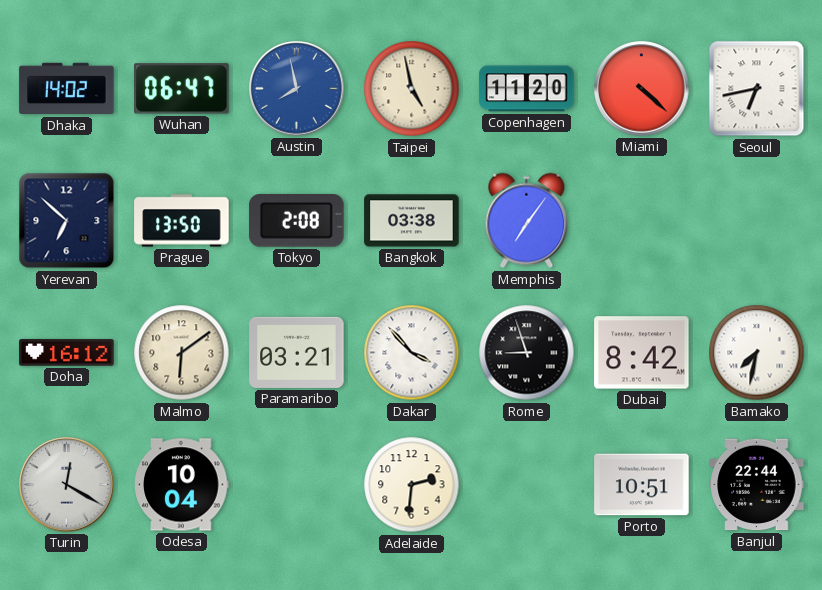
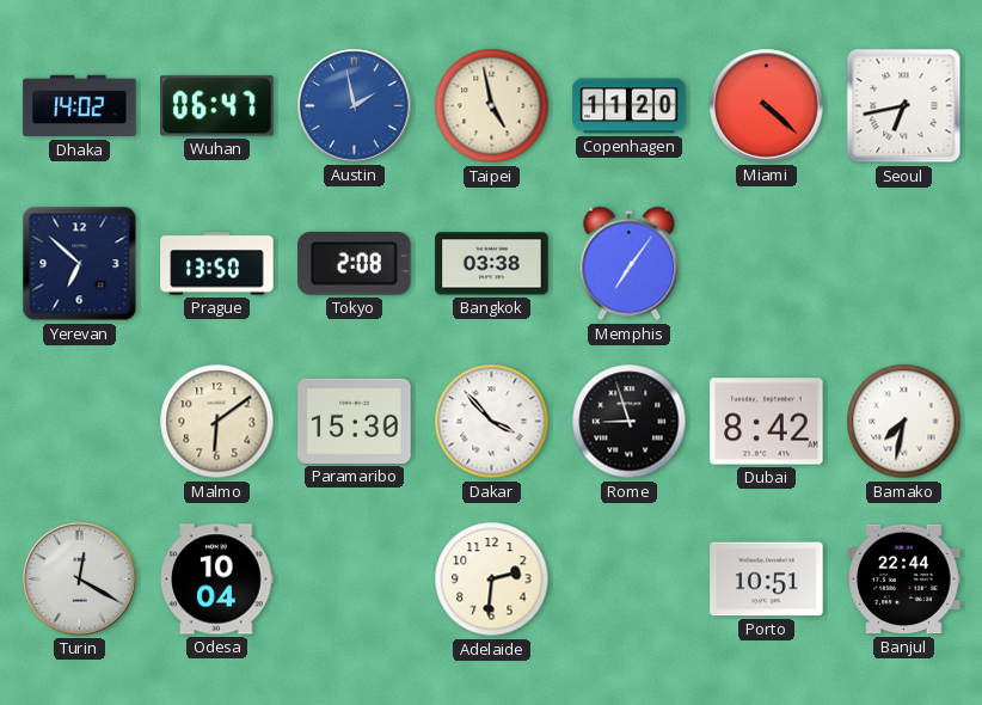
Austin: 7:58 -> 1:58 (355, 106)
Doha: 16:12 -> none (67, 353)
Paramaribo: 03:21 -> 15:30 (355, 421)
